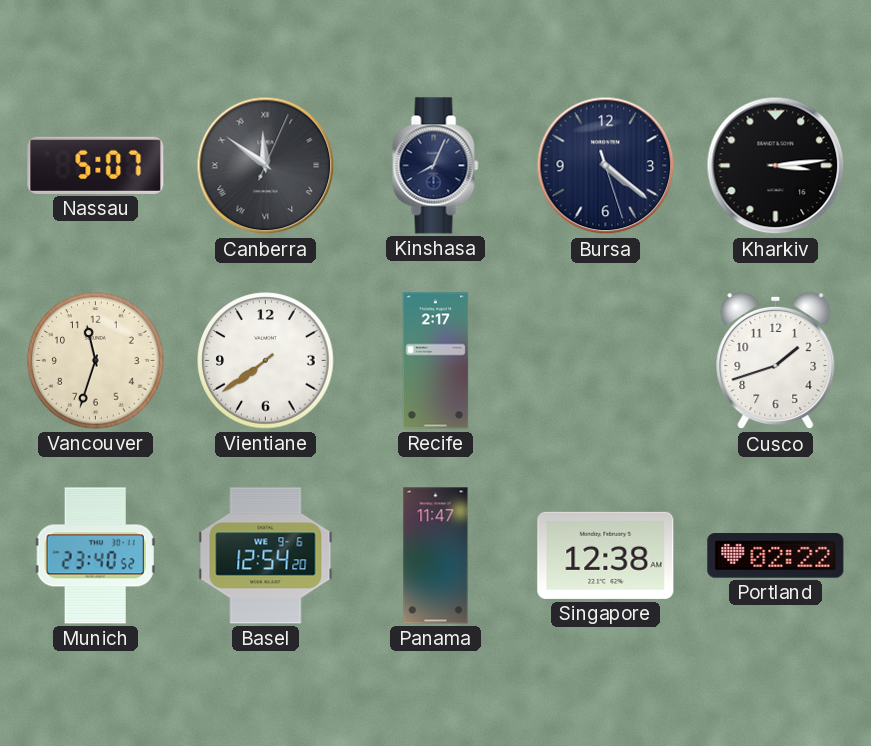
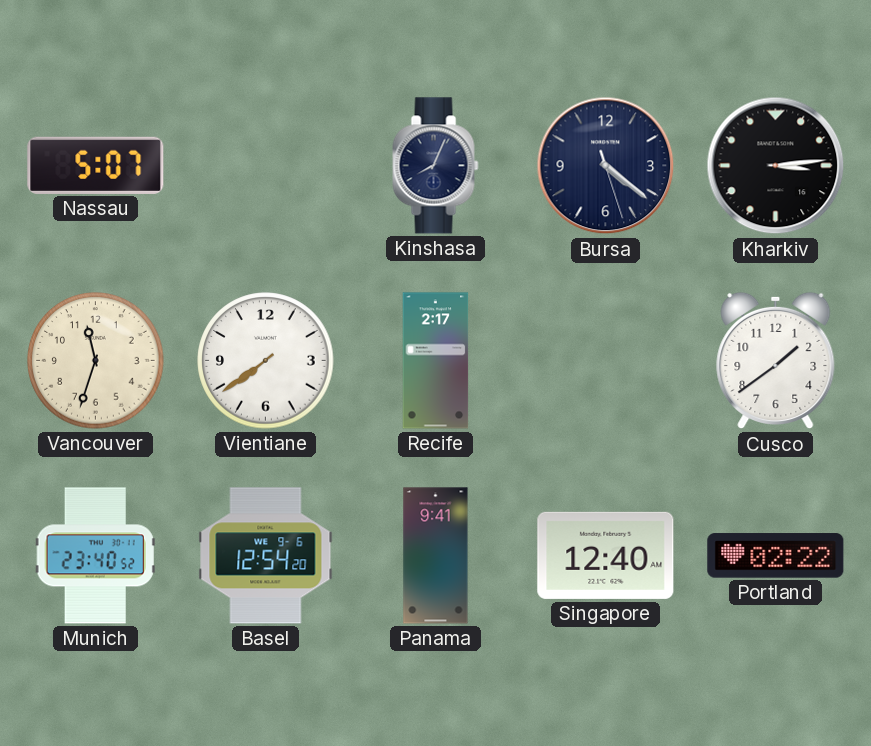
Canberra: 11:51 -> none (266, 166)
Cusco: 1:42 -> 1:39 (776, 361)
Panama: 11:47 -> 9:41 (436, 556)
Singapore: 12:38 -> 12:40 (606, 555)
